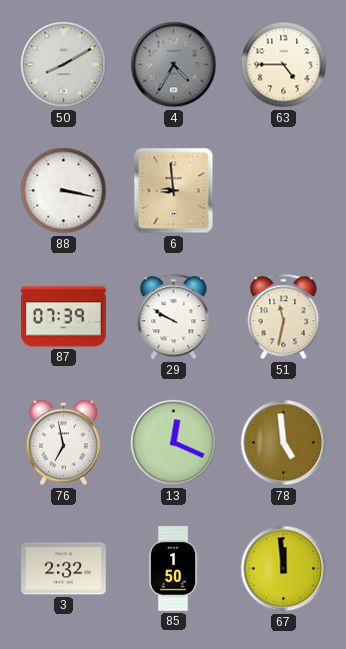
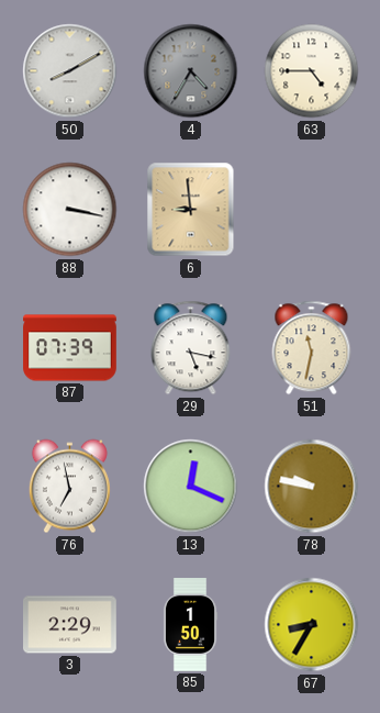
29: 9:50 -> 5:17 (191, 348)
78: 4:59 -> 9:47 (312, 487)
3: 2:32 -> 2:29 (70, 625)
67: 11:59 -> 8:35 (312, 625)
